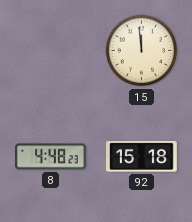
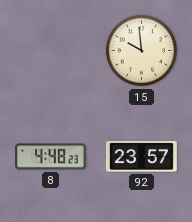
15: 11:59 -> 9:59 (142, 51)
92: 15:18 -> 23:57 (142, 156)
